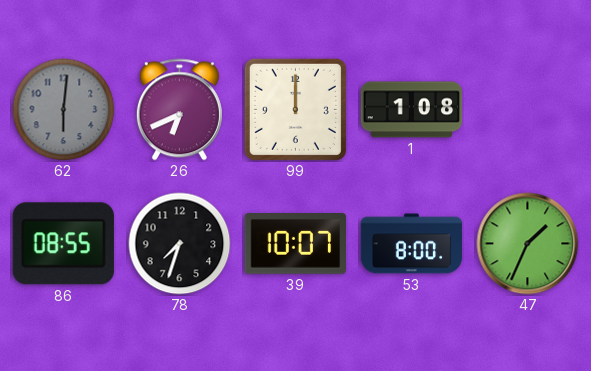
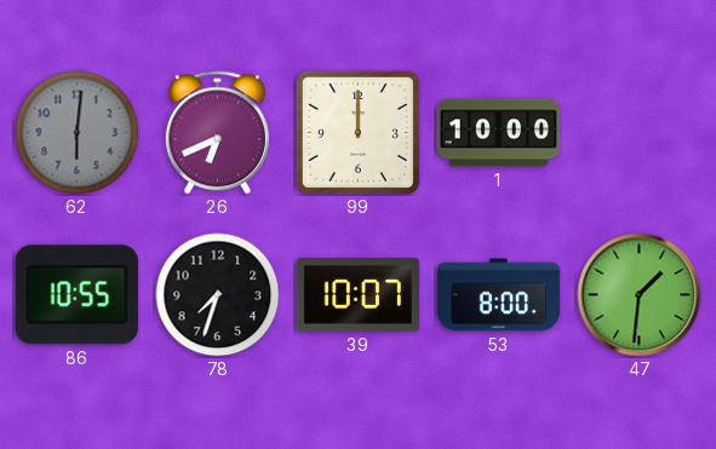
1: 1:08 -> 10:00 (499, 133)
86: 08:55 -> 10:55 (76, 295)
47: 1:34 -> 1:31 (640, 295)
